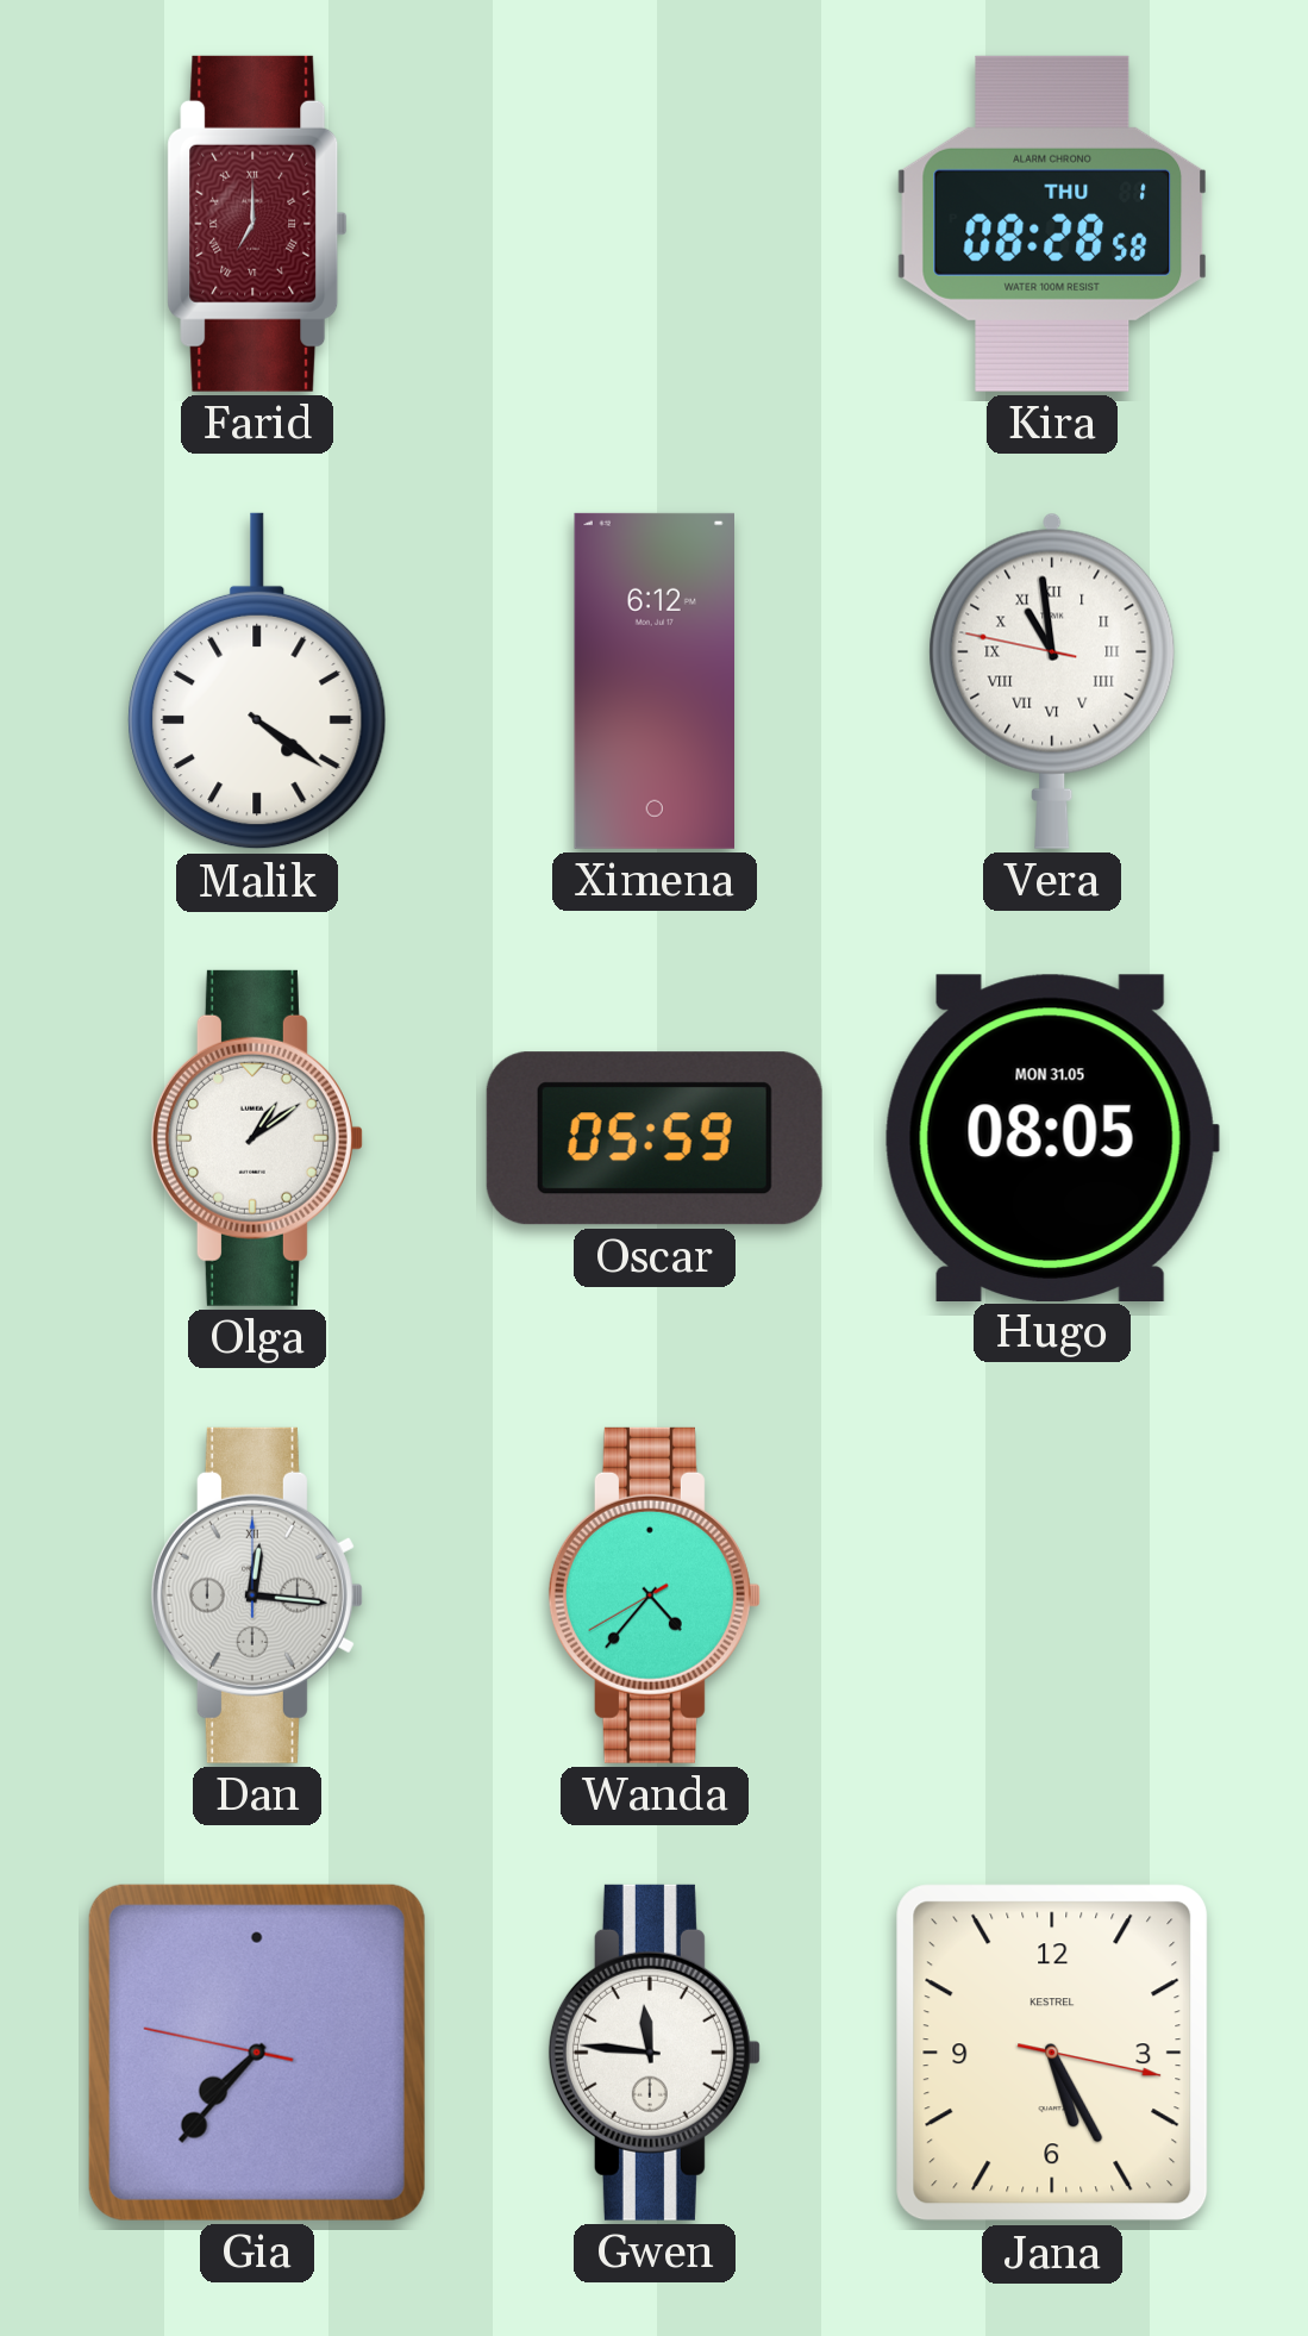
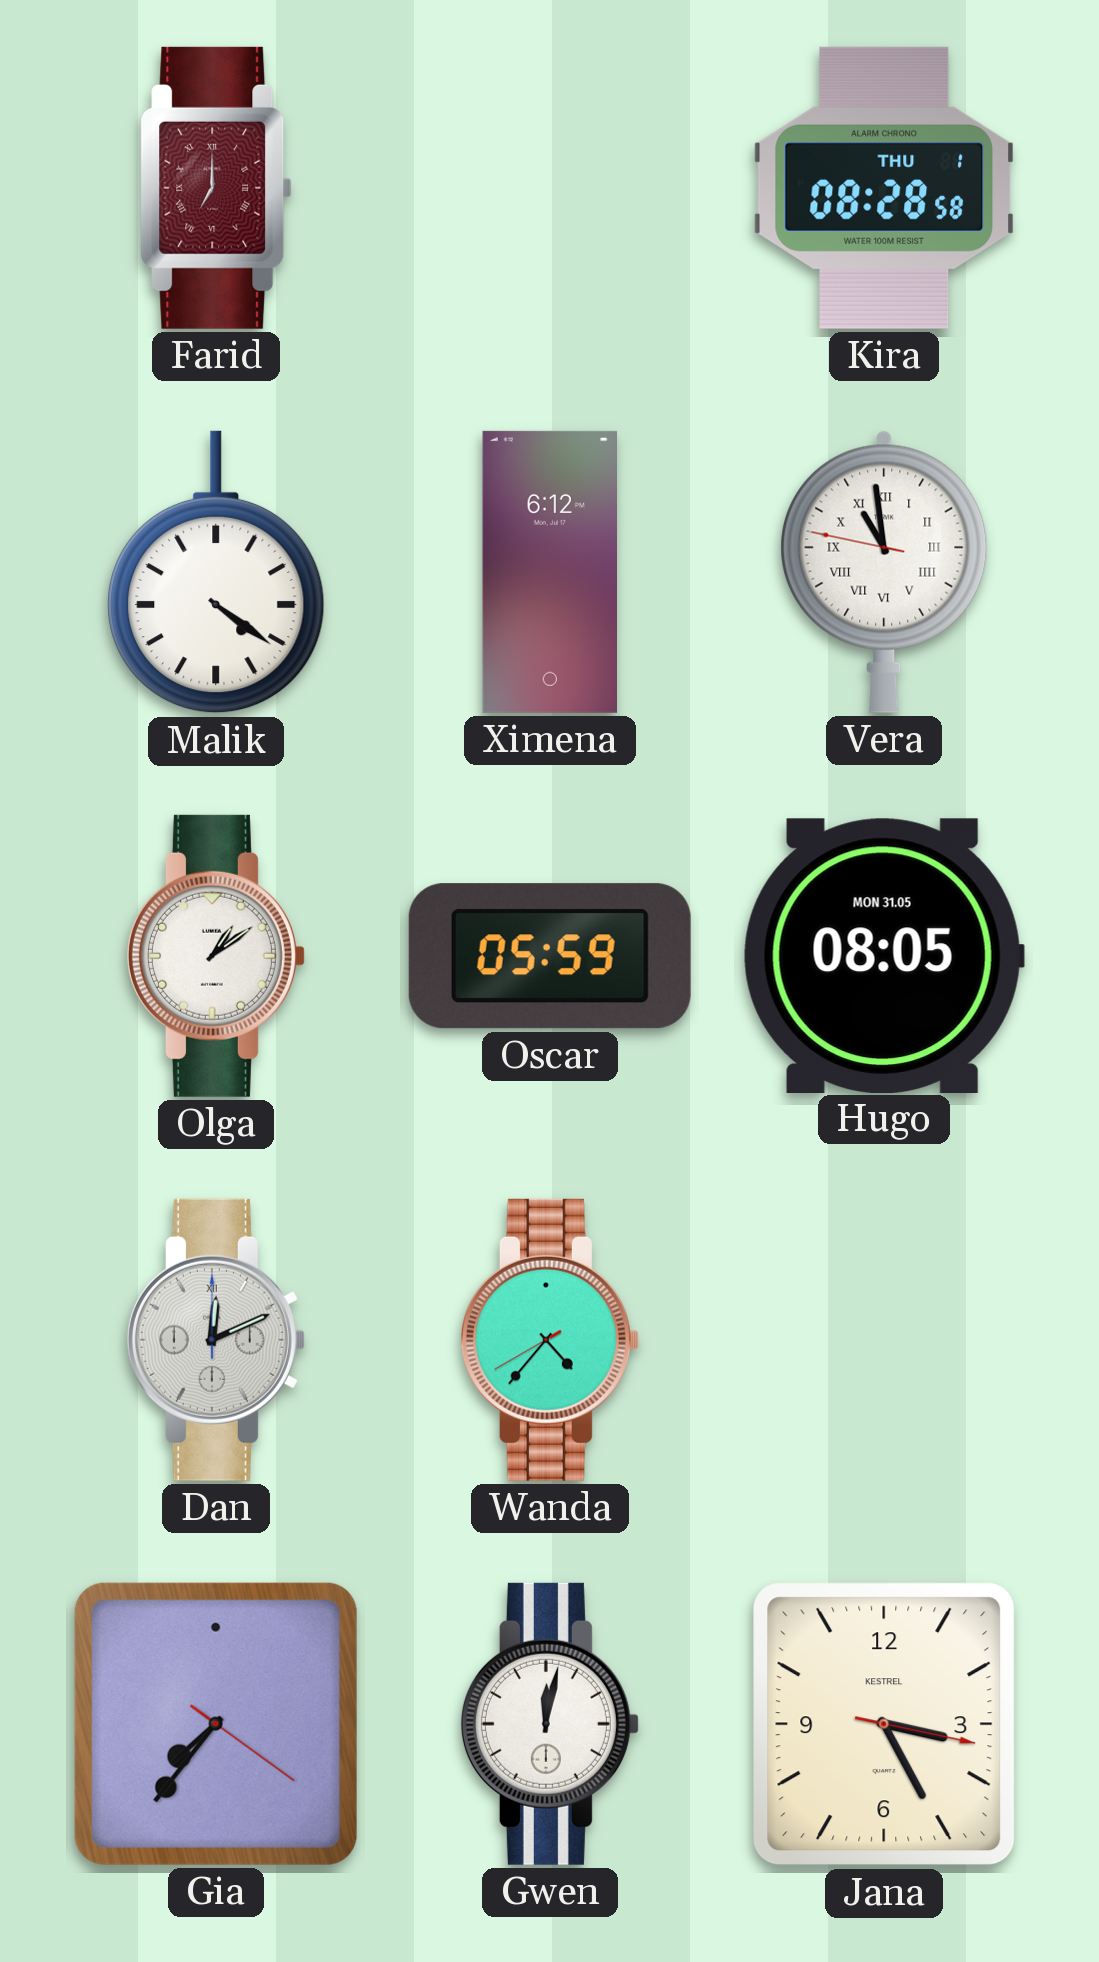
Dan: 12:16 -> 12:11 (216, 1340)
Gia: 7:36:47 -> 7:36:21 (216, 1724)
Gwen: 11:46 -> 12:02 (550, 1724)
Jana: 5:25 -> 3:25 (884, 1724)
